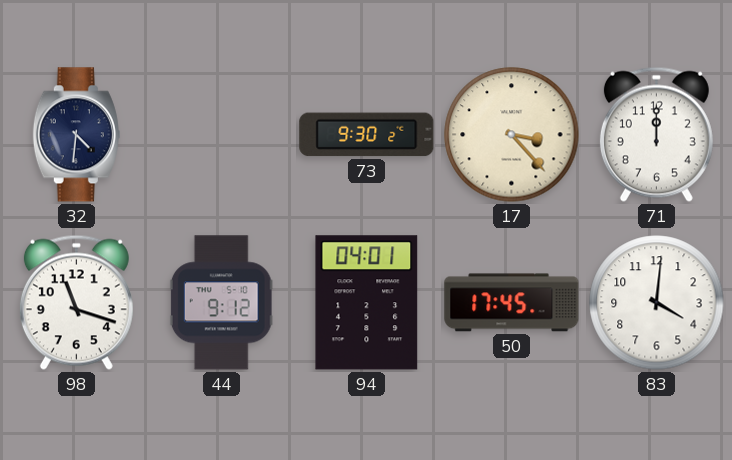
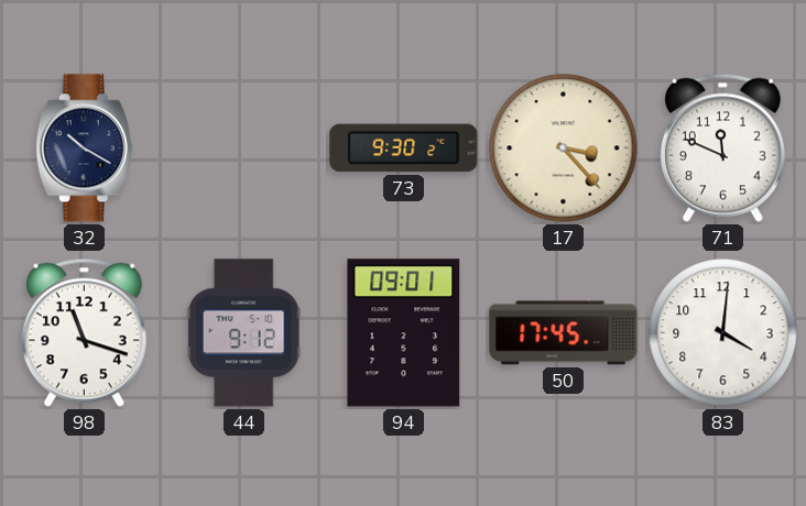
32: 4:31 -> 10:20 (84, 148)
71: 12:00 -> 11:49 (722, 147)
94: 04:01 -> 09:01 (404, 333)
